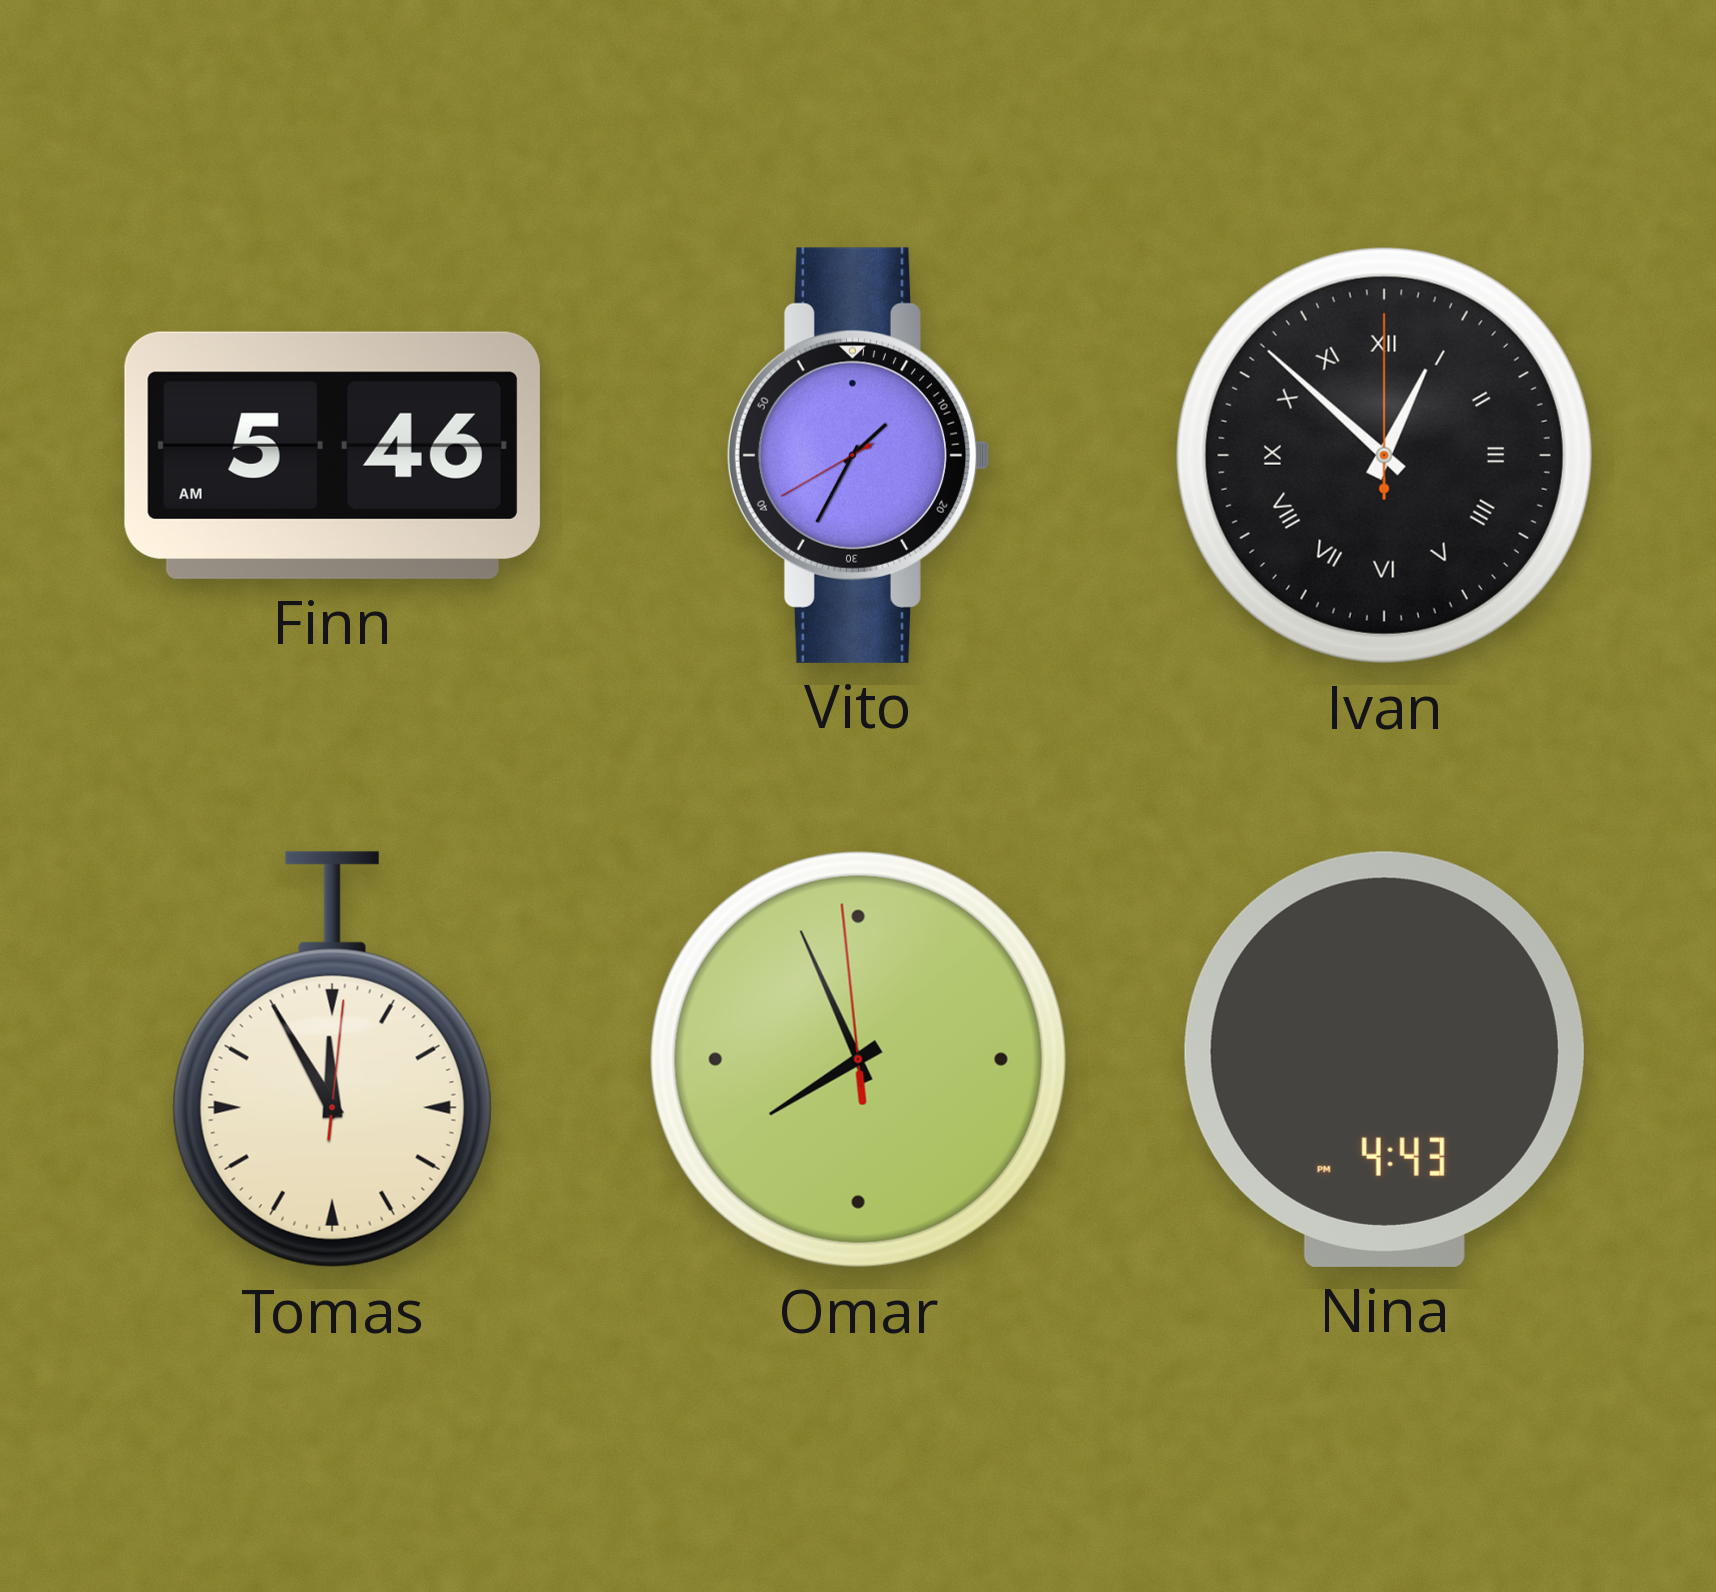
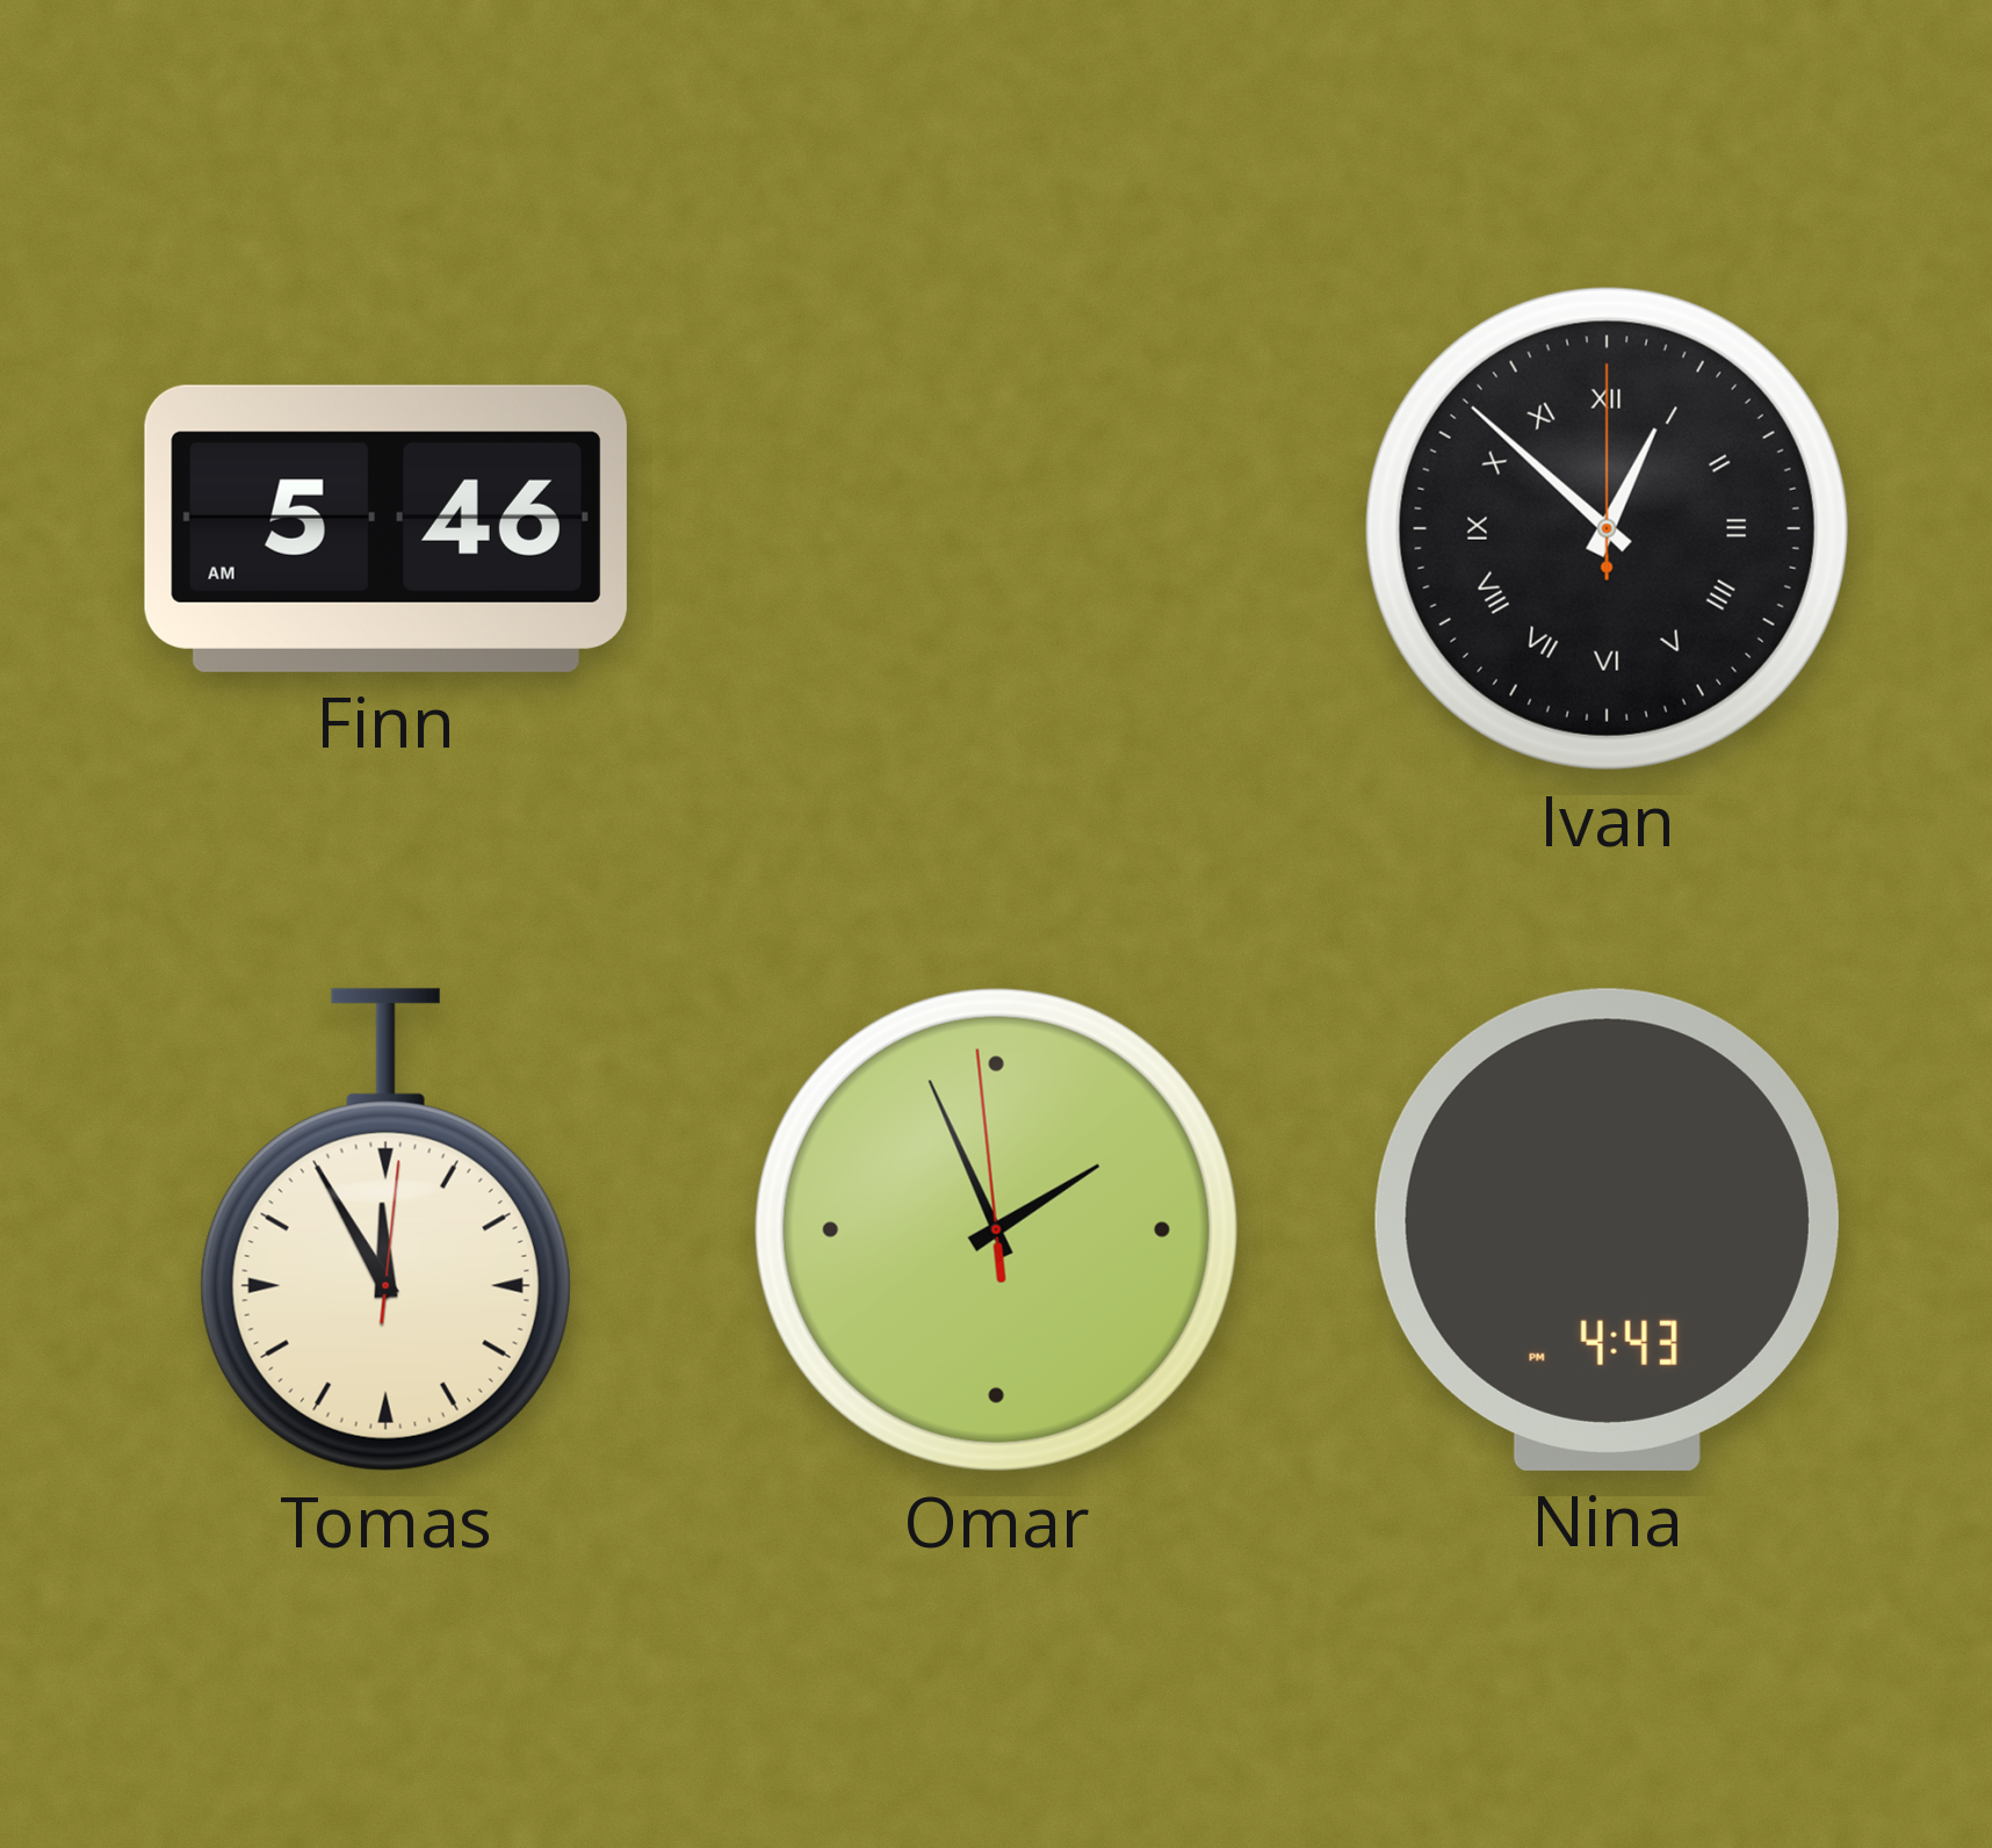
Vito: 1:34 -> none (858, 455)
Omar: 7:55 -> 1:55 (996, 1229)
